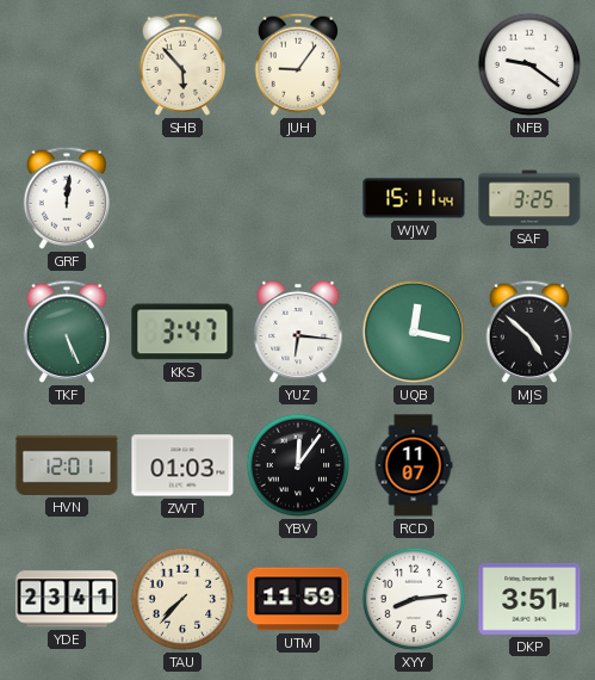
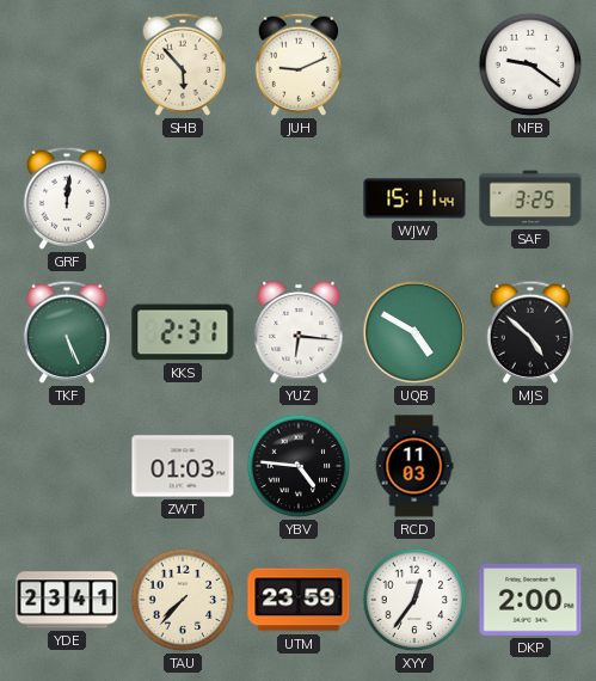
JUH: 9:06 -> 9:11 (297, 65)
KKS: 3:47 -> 2:31 (183, 332)
UQB: 12:17 -> 4:50 (414, 332)
HVN: 12:01 -> none (67, 465)
YBV: 12:06 -> 4:46 (299, 466)
RCD: 11:07 -> 11:03 (414, 466)
UTM: 11:59 -> 23:59 (299, 600)
XYY: 8:14 -> 12:36 (414, 600)
DKP: 3:51 -> 2:00 (530, 600)
